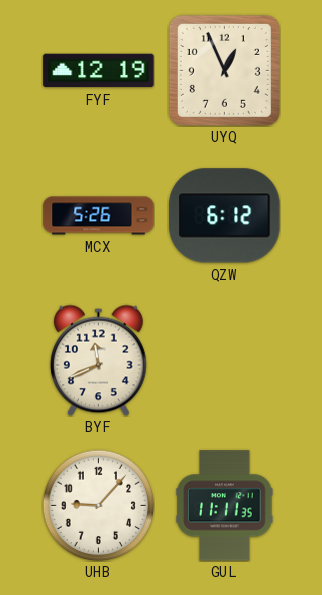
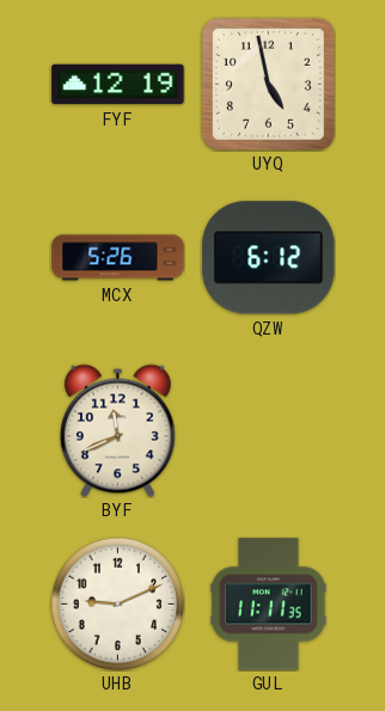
UYQ: 12:56 -> 4:58 (268, 84)
UHB: 9:07 -> 9:11 (117, 603)
